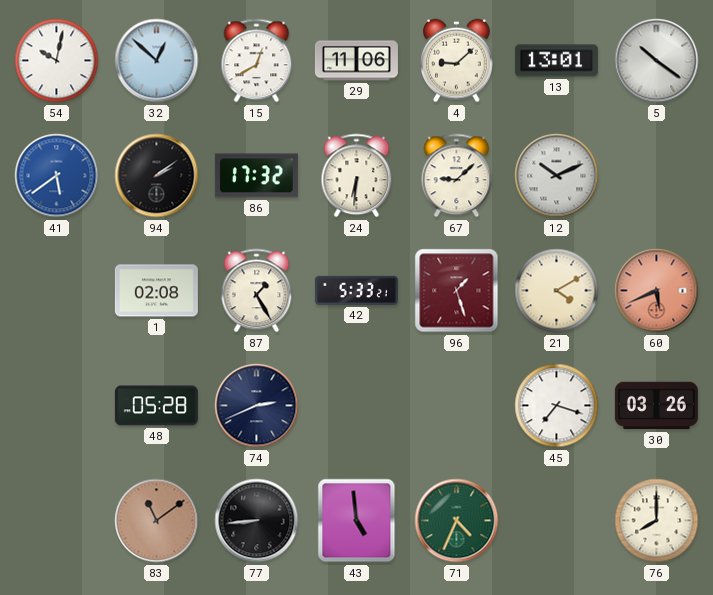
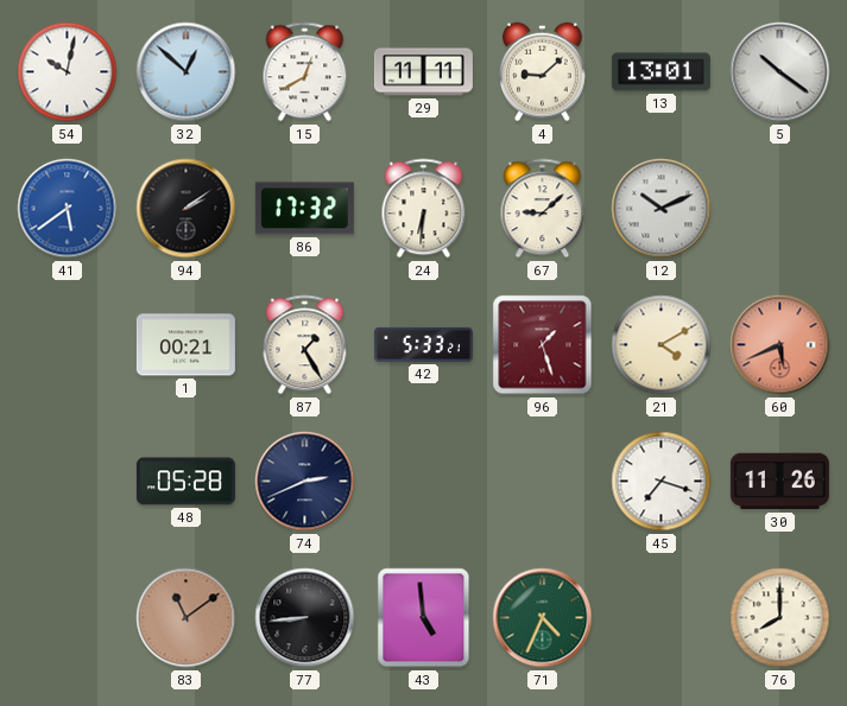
29: 11:06 -> 11:11 (423, 72)
1: 02:08 -> 00:21 (185, 345)
30: 03:26 -> 11:26 (779, 482)
